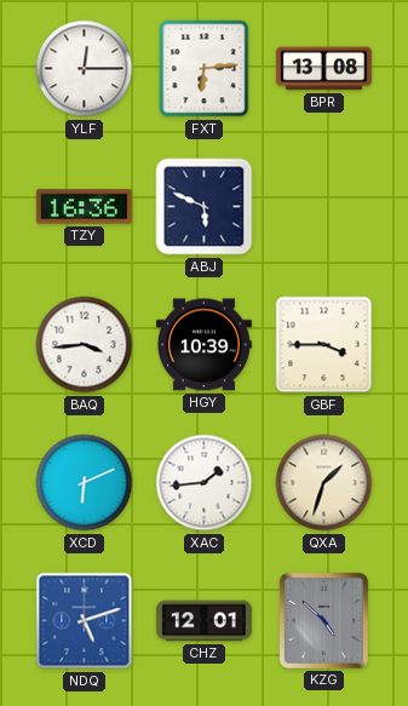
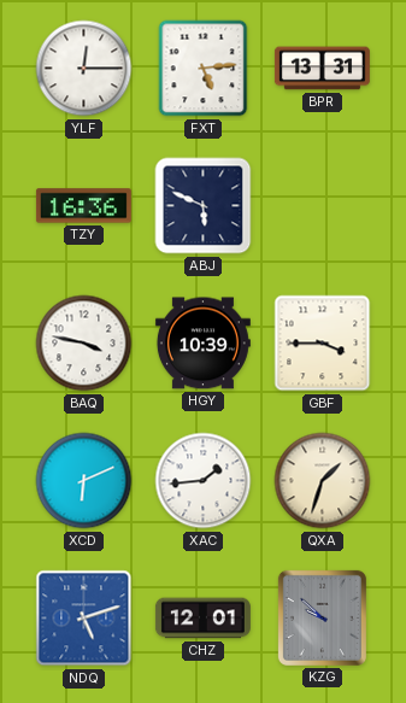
FXT: 6:14 -> 5:14 (204, 69)
BPR: 13:08 -> 13:31 (322, 69)
BAQ: 3:44 -> 3:47 (84, 344)
KZG: 4:52 -> 9:52 (322, 617)
